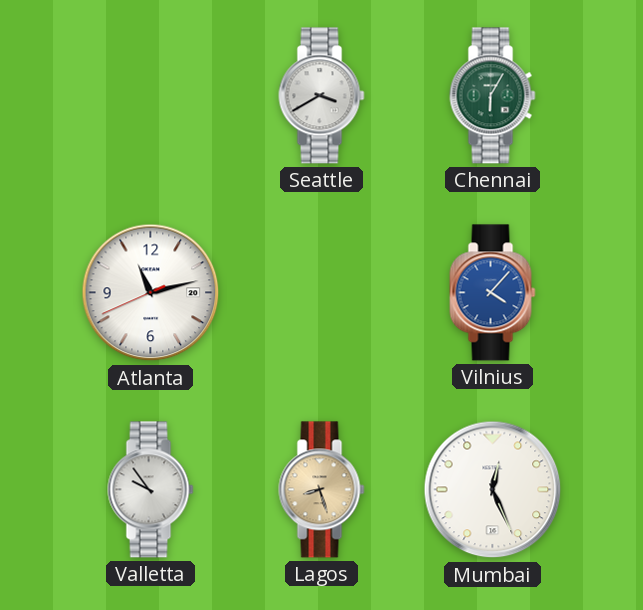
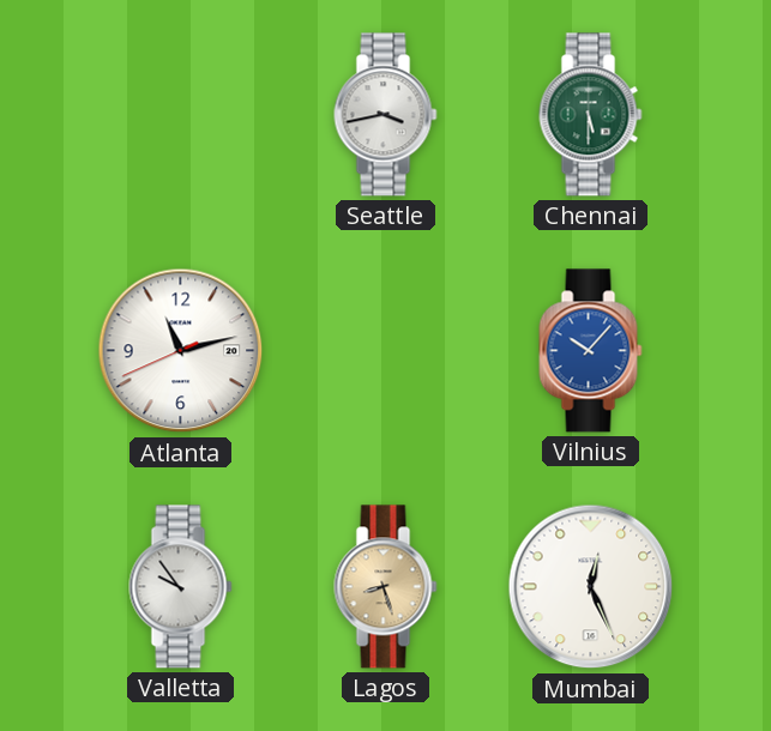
Seattle: 3:40 -> 3:43 (386, 115)
Chennai: 6:05 -> 5:30 (591, 115)
Vilnius: 4:07 -> 10:07 (591, 351)
